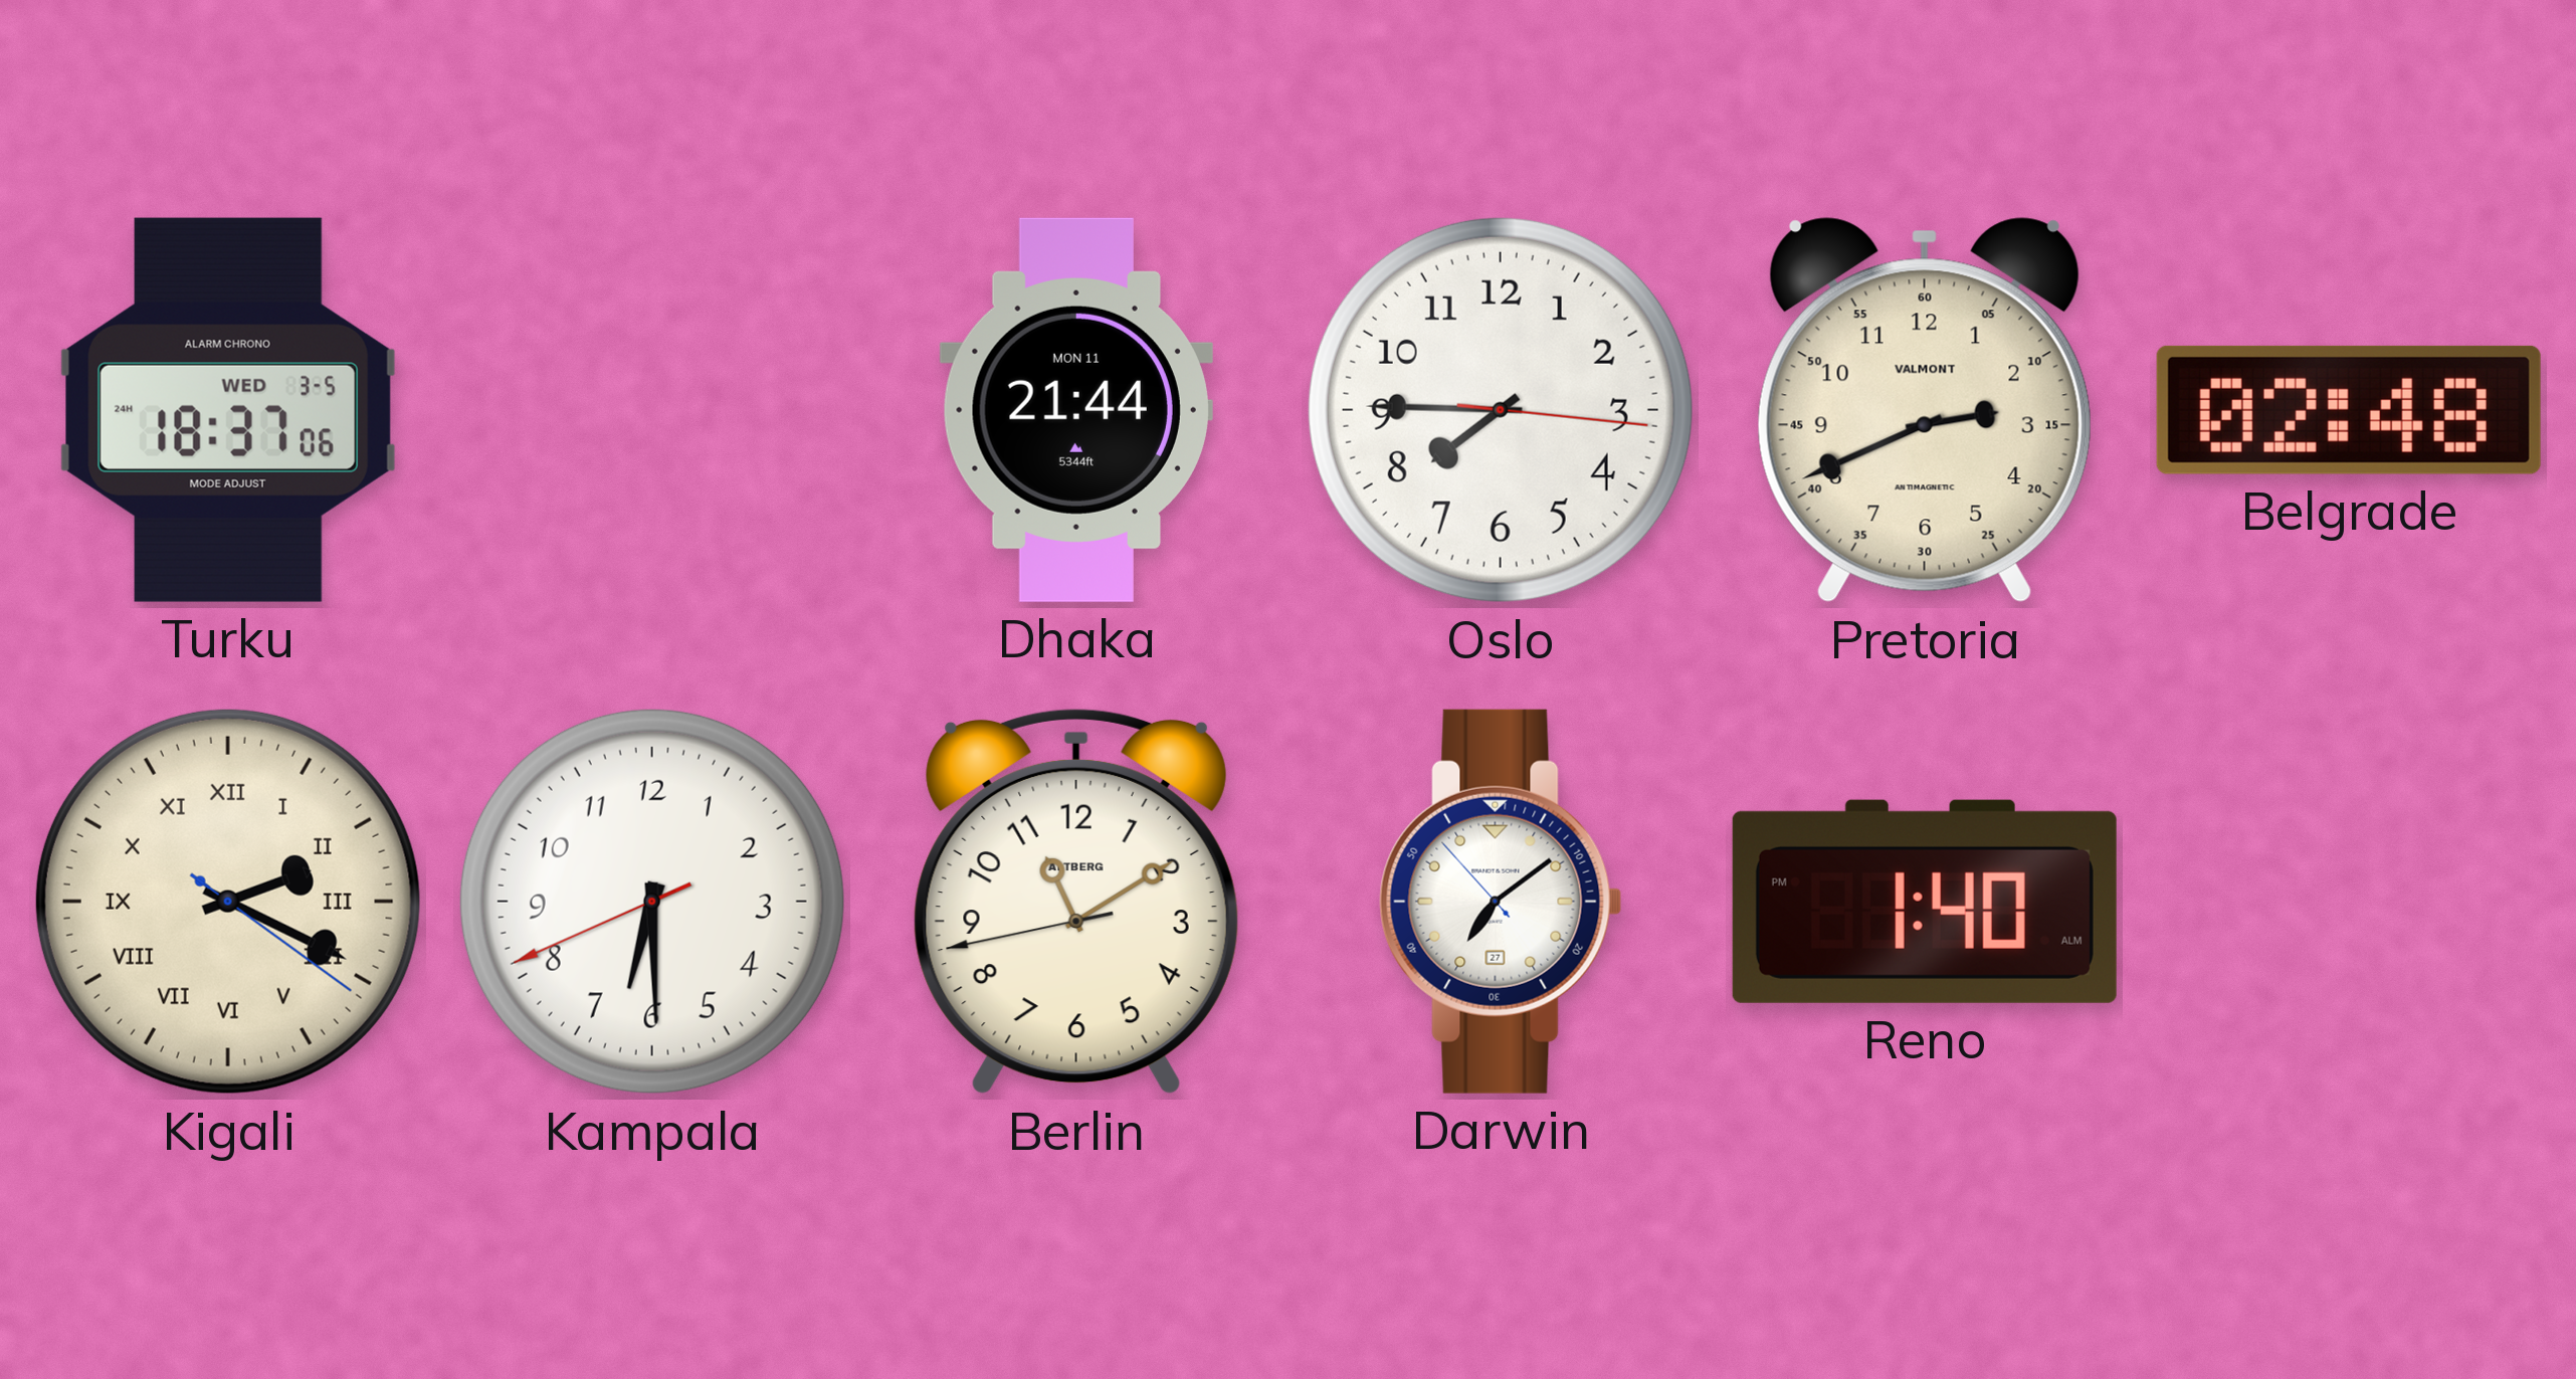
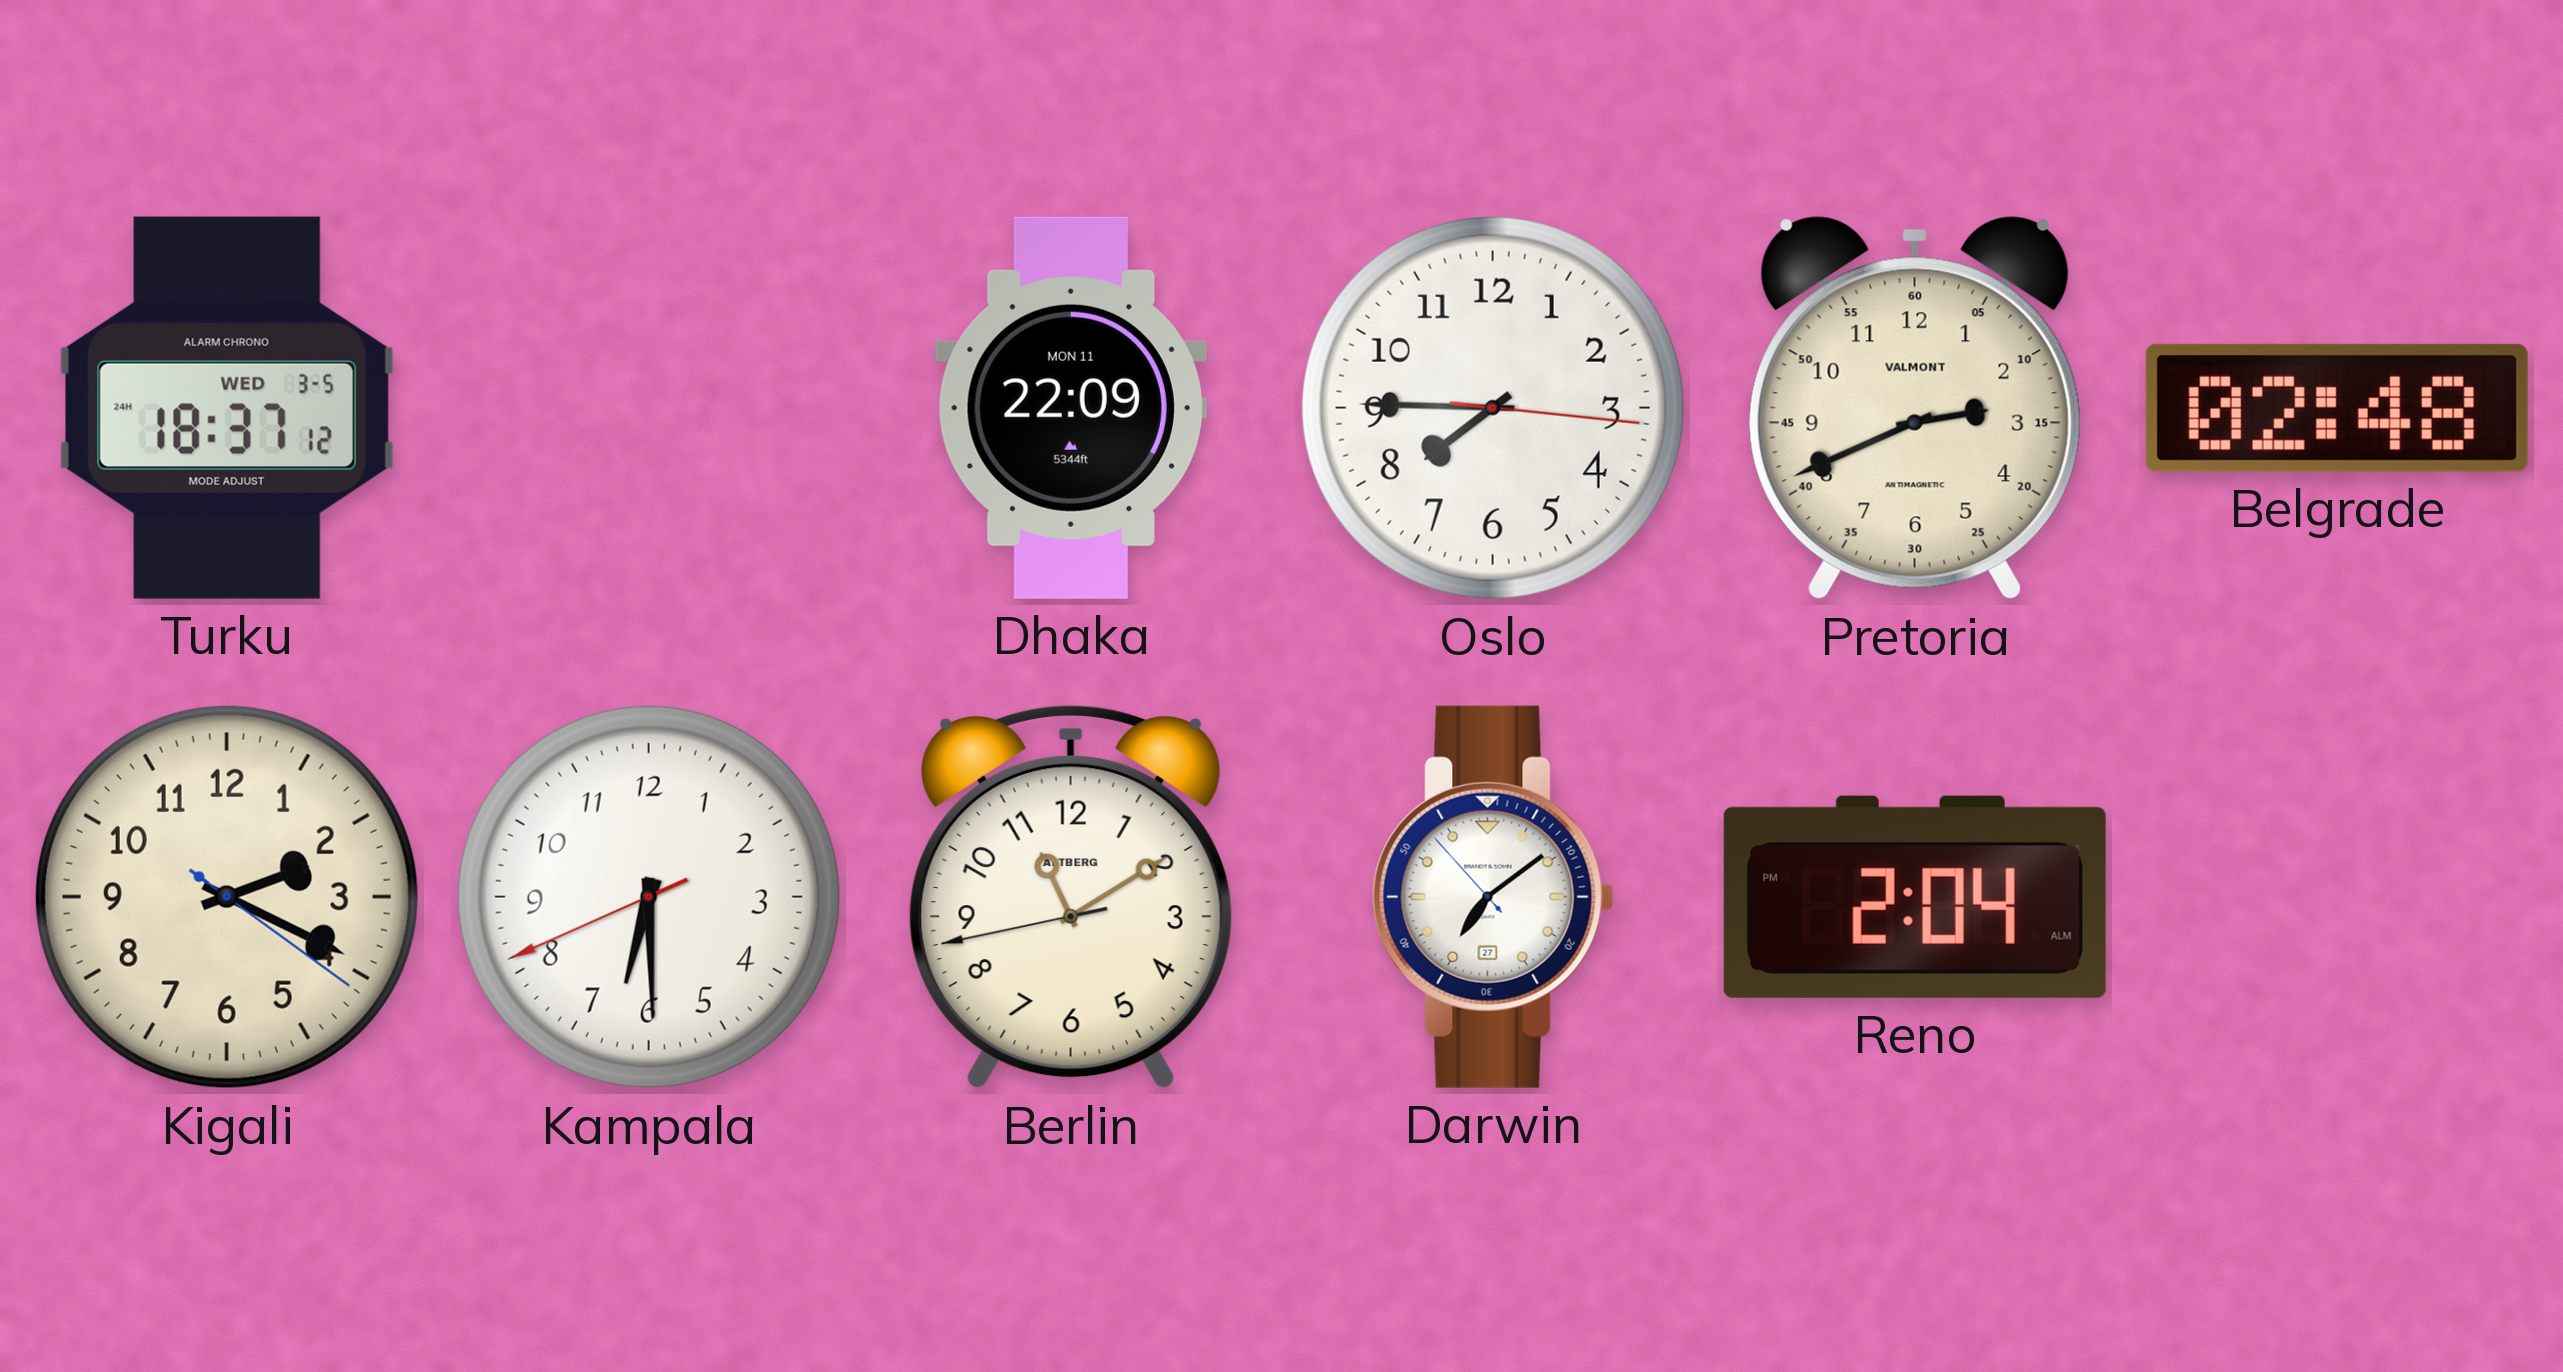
Turku: 18:37:06 -> 18:37:12 (227, 408)
Dhaka: 21:44 -> 22:09 (1071, 408)
Kigali numerals: Roman -> Arabic (227, 897)
Reno: 1:40 -> 2:04 (1915, 897)
